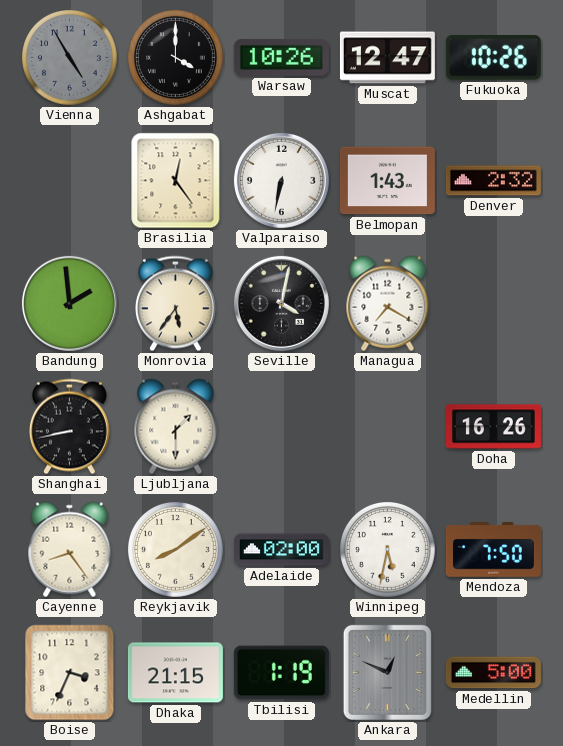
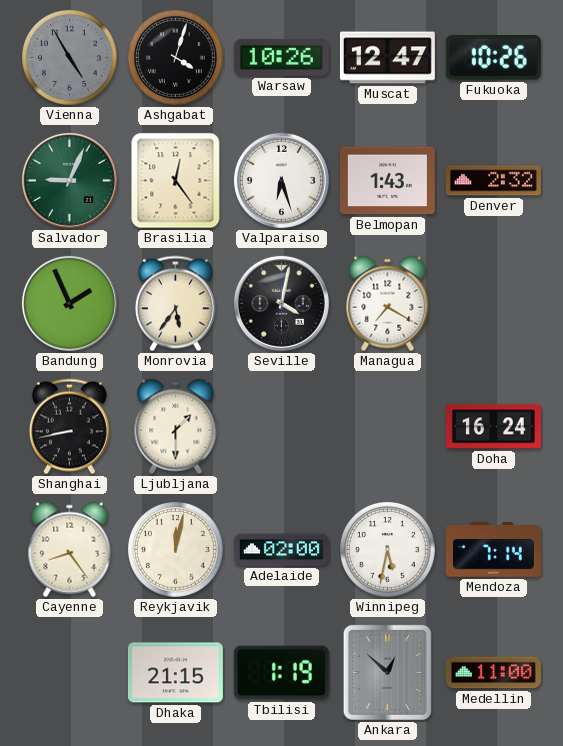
Ashgabat: 4:00 -> 4:03 (176, 58)
Salvador: none -> 9:04 (69, 180)
Valparaiso: 6:32 -> 6:27 (281, 180)
Bandung: 1:59 -> 1:56 (69, 303)
Doha: 16:26 -> 16:24 (493, 427)
Reykjavik: 8:09 -> 12:02 (176, 550)
Mendoza: 7:50 -> 7:14 (493, 550)
Boise: 3:34 -> none (70, 673)
Ankara: 12:49 -> 12:52 (387, 672)
Medellin: 5:00 -> 11:00 (493, 673)
